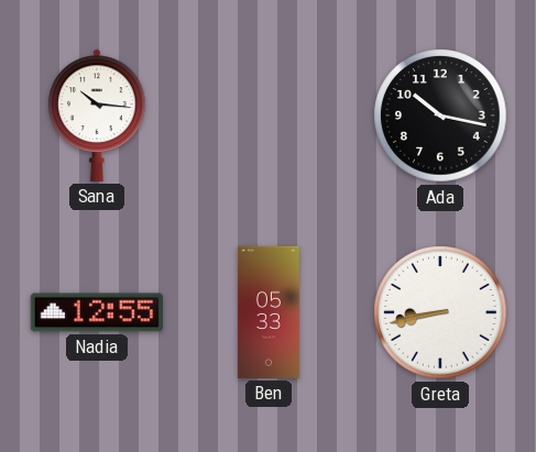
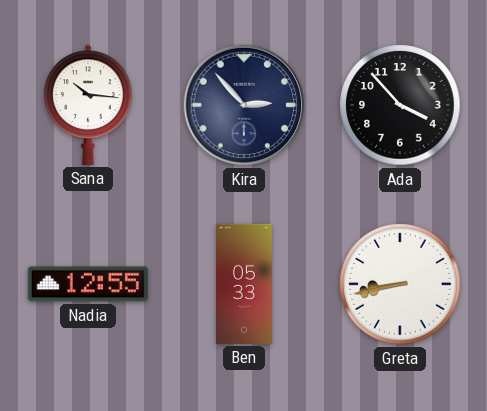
Kira: none -> 2:53 (244, 105)
Ada: 10:17 -> 3:53 (400, 105)
